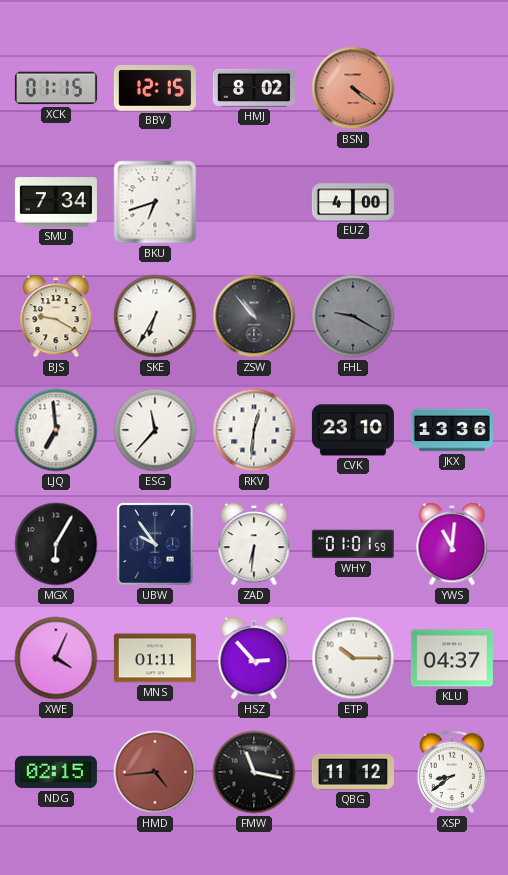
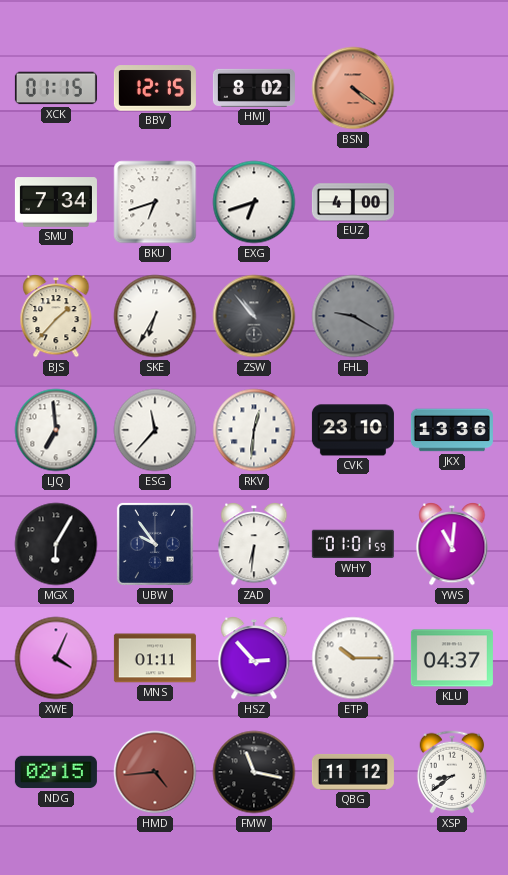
EXG: none -> 6:42 (254, 202)
BJS: 9:20 -> 1:37 (56, 317)
